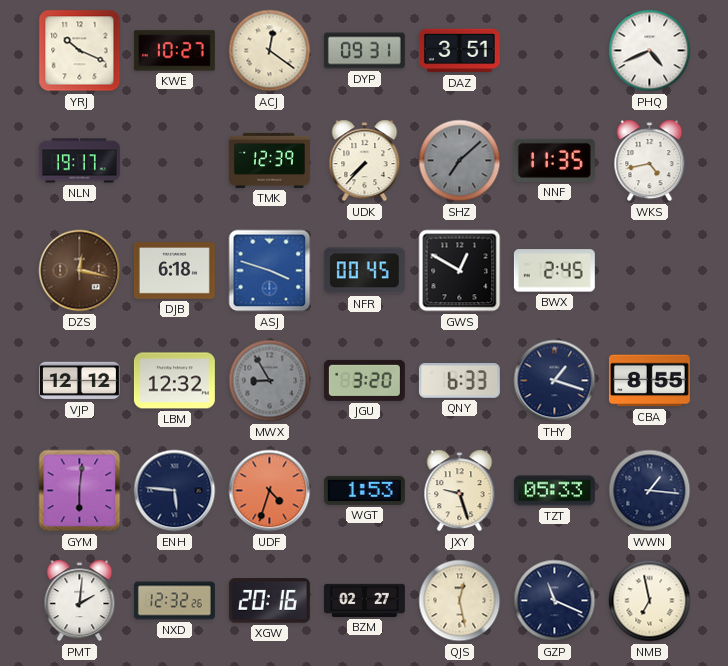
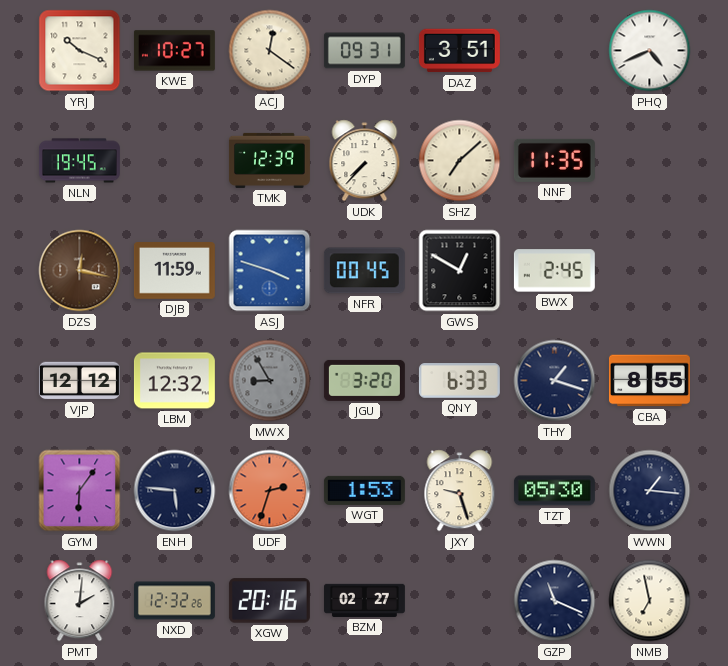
NLN: 19:17 -> 19:45 (79, 161)
SHZ dial: grey -> cream (460, 161)
WKS: 4:43 -> none (650, 161)
DJB: 6:18 -> 11:59 (174, 271)
GYM: 6:01 -> 6:06 (80, 491)
UDF: 4:33 -> 2:33 (270, 491)
TZT: 05:33 -> 05:30 (554, 491)
QJS: 12:28 -> none (460, 601)
